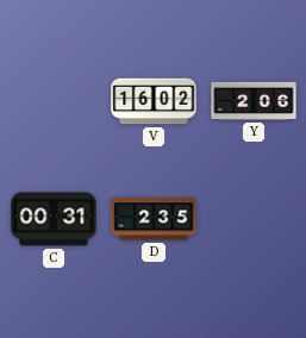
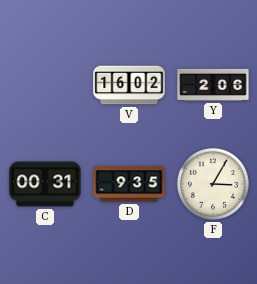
D: 2:35 -> 9:35 (129, 184)
F: none -> 3:05 (213, 184)
